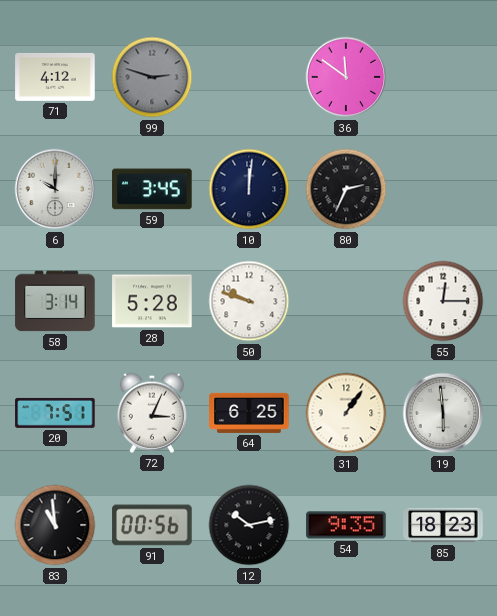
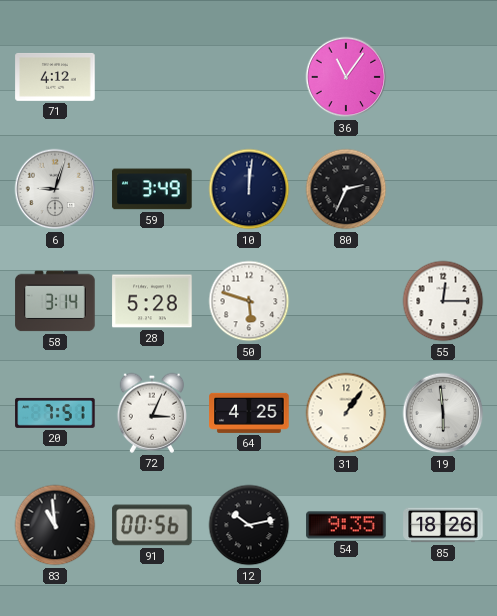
99: 2:48 -> none (152, 77)
36: 11:51 -> 11:06 (346, 77)
6: 10:00 -> 9:03 (55, 189)
59: 3:45 -> 3:49 (152, 189)
50: 9:48 -> 5:48 (249, 301)
64: 6:25 -> 4:25 (249, 413)
85: 18:23 -> 18:26 (443, 525)
